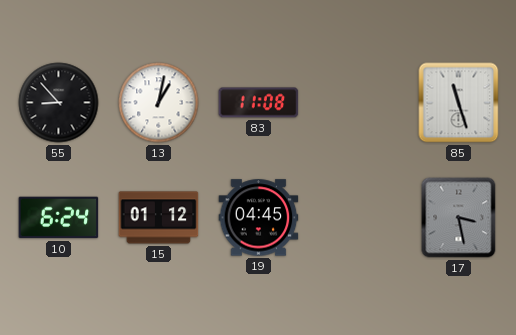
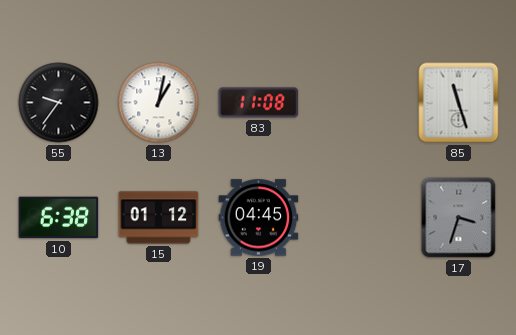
55: 8:53 -> 9:36 (59, 103)
10: 6:24 -> 6:38 (59, 218)
17: 3:28 -> 3:33 (459, 218)
